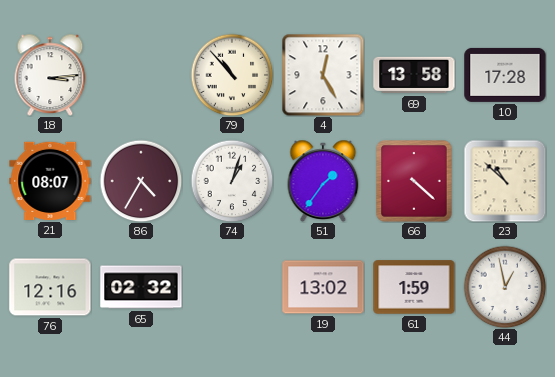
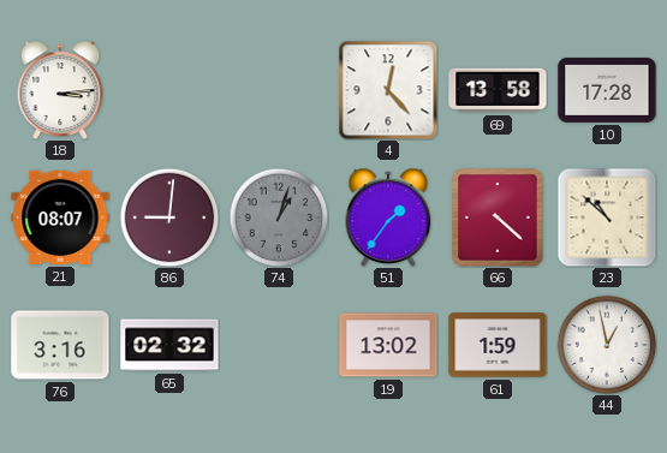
79: 10:53 -> none (232, 75)
4: 12:25 -> 12:23 (388, 90)
86: 4:35 -> 9:01 (169, 217)
74 dial: white -> grey (279, 217)
76: 12:16 -> 3:16 (60, 345)
